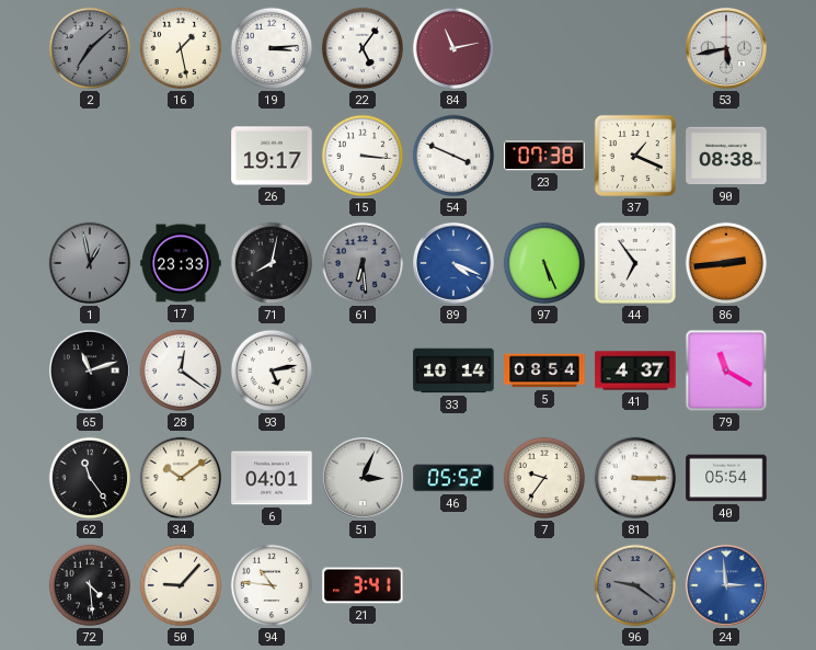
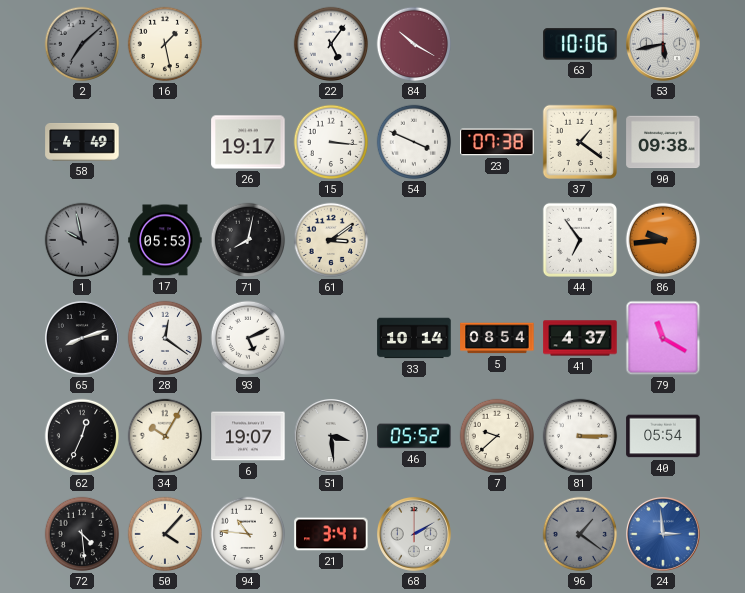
19: 3:14 -> none (272, 48)
84: 11:13 -> 10:20 (414, 44)
63: none -> 10:06 (580, 44)
58: none -> 4:49 (82, 143)
37: 1:19 -> 1:21 (580, 142)
90: 08:38 -> 09:38 (663, 142)
1: 12:58 -> 9:58 (82, 240)
17: 23:33 -> 05:53 (165, 240)
61: 6:29 -> 3:09 (331, 240)
61 dial: grey -> cream (331, 240)
89: 4:19 -> none (455, 264)
97: 5:26 -> none (544, 263)
86: 2:44 -> 9:44 (663, 240)
65: 11:12 -> 8:12 (83, 339)
93: 5:13 -> 5:11 (248, 338)
62: 11:24 -> 12:34 (82, 436)
34: 10:09 -> 10:05 (165, 436)
6: 04:01 -> 19:07 (248, 436)
51: 3:04 -> 3:29 (332, 437)
7: 9:36 -> 9:38 (497, 436)
50: 9:07 -> 4:07 (165, 534)
68: none -> 2:10 (415, 535)
96: 9:21 -> 1:21 (580, 534)
